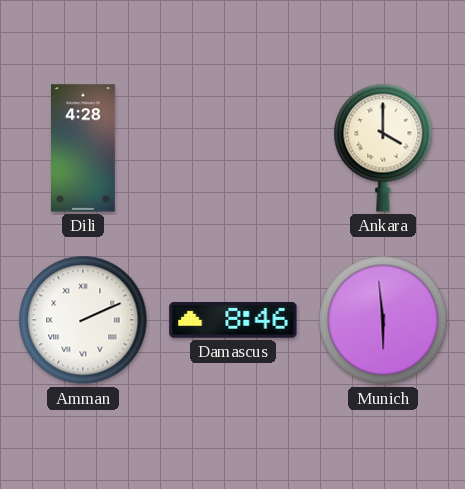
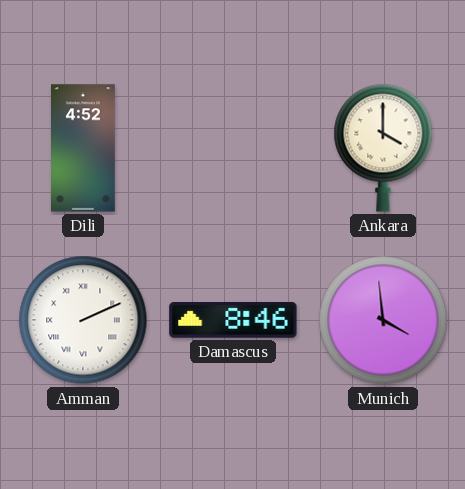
Dili: 4:28 -> 4:52 (84, 148)
Munich: 5:59 -> 3:59 (383, 320)
